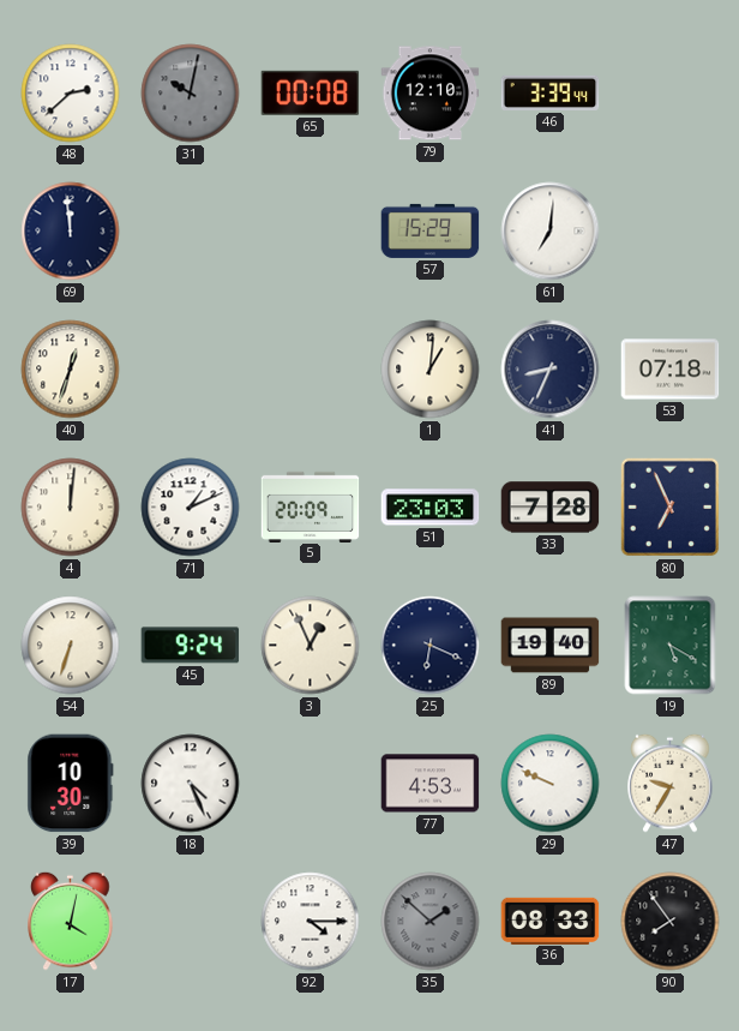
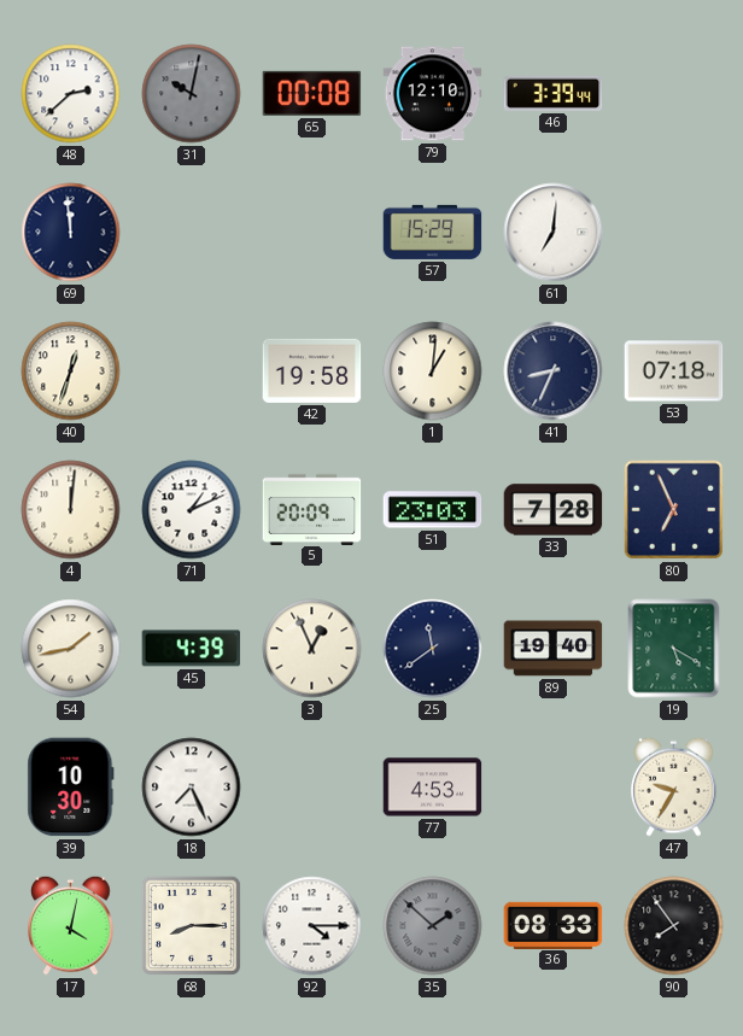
42: none -> 19:58 (312, 370)
54: 6:33 -> 1:43 (71, 649)
45: 9:24 -> 4:39 (192, 649)
25: 6:19 -> 11:39 (433, 649)
18: 4:26 -> 7:26 (192, 788)
29: 9:49 -> none (551, 784)
68: none -> 8:15 (191, 925)
